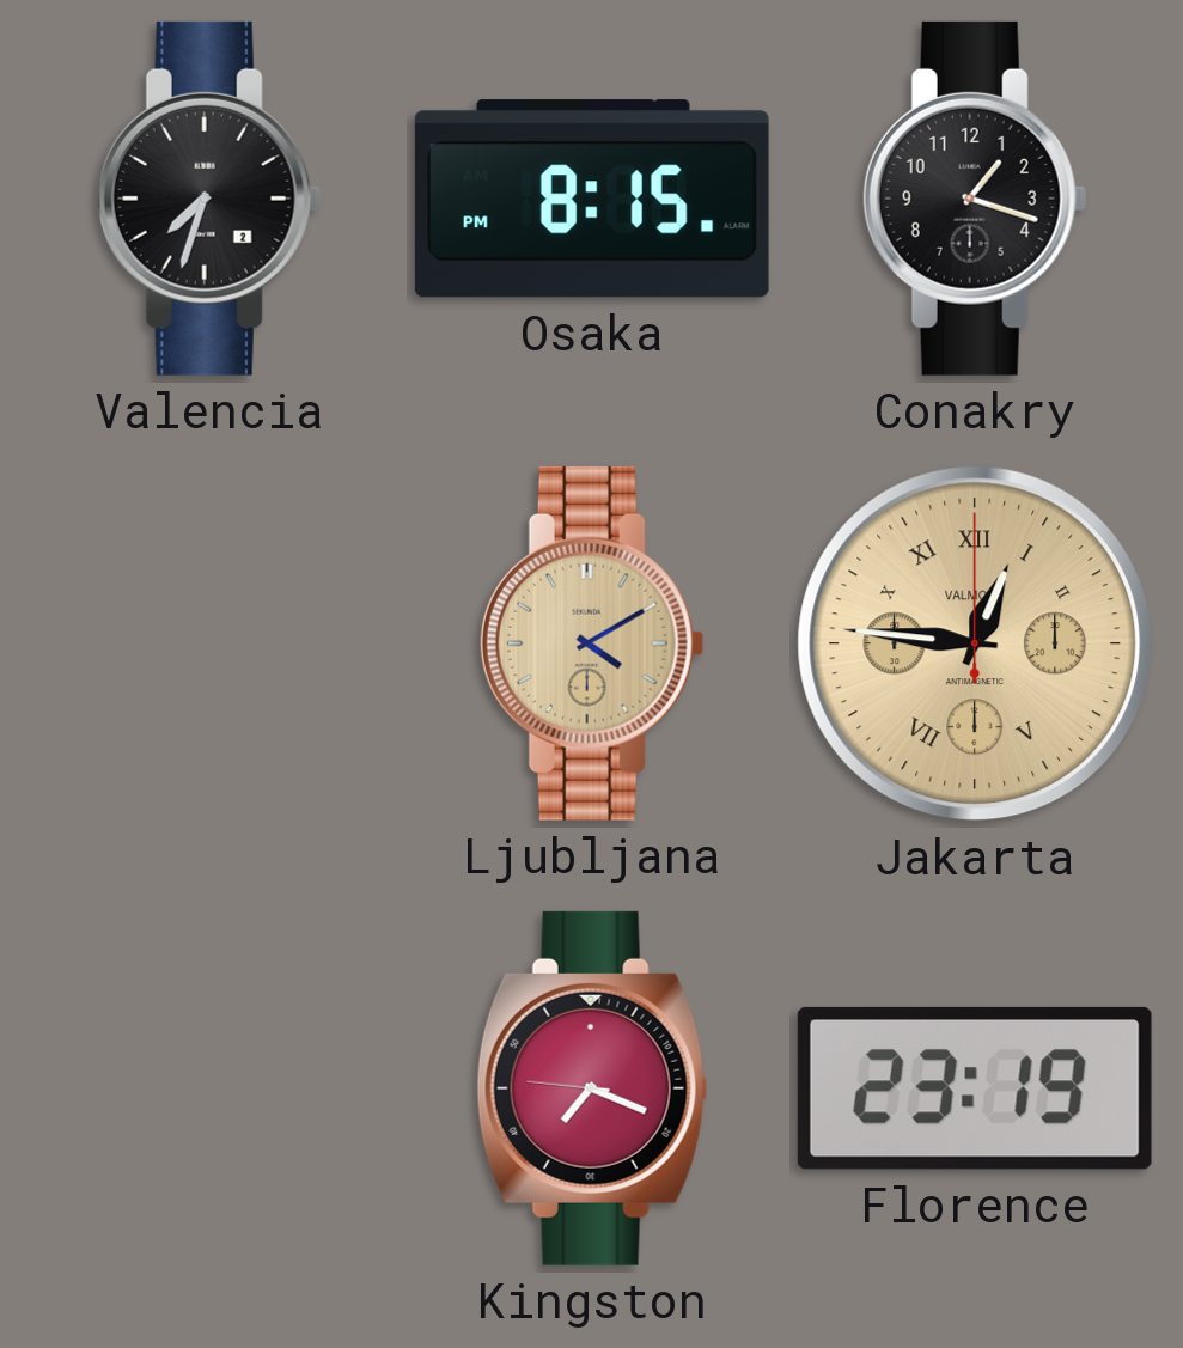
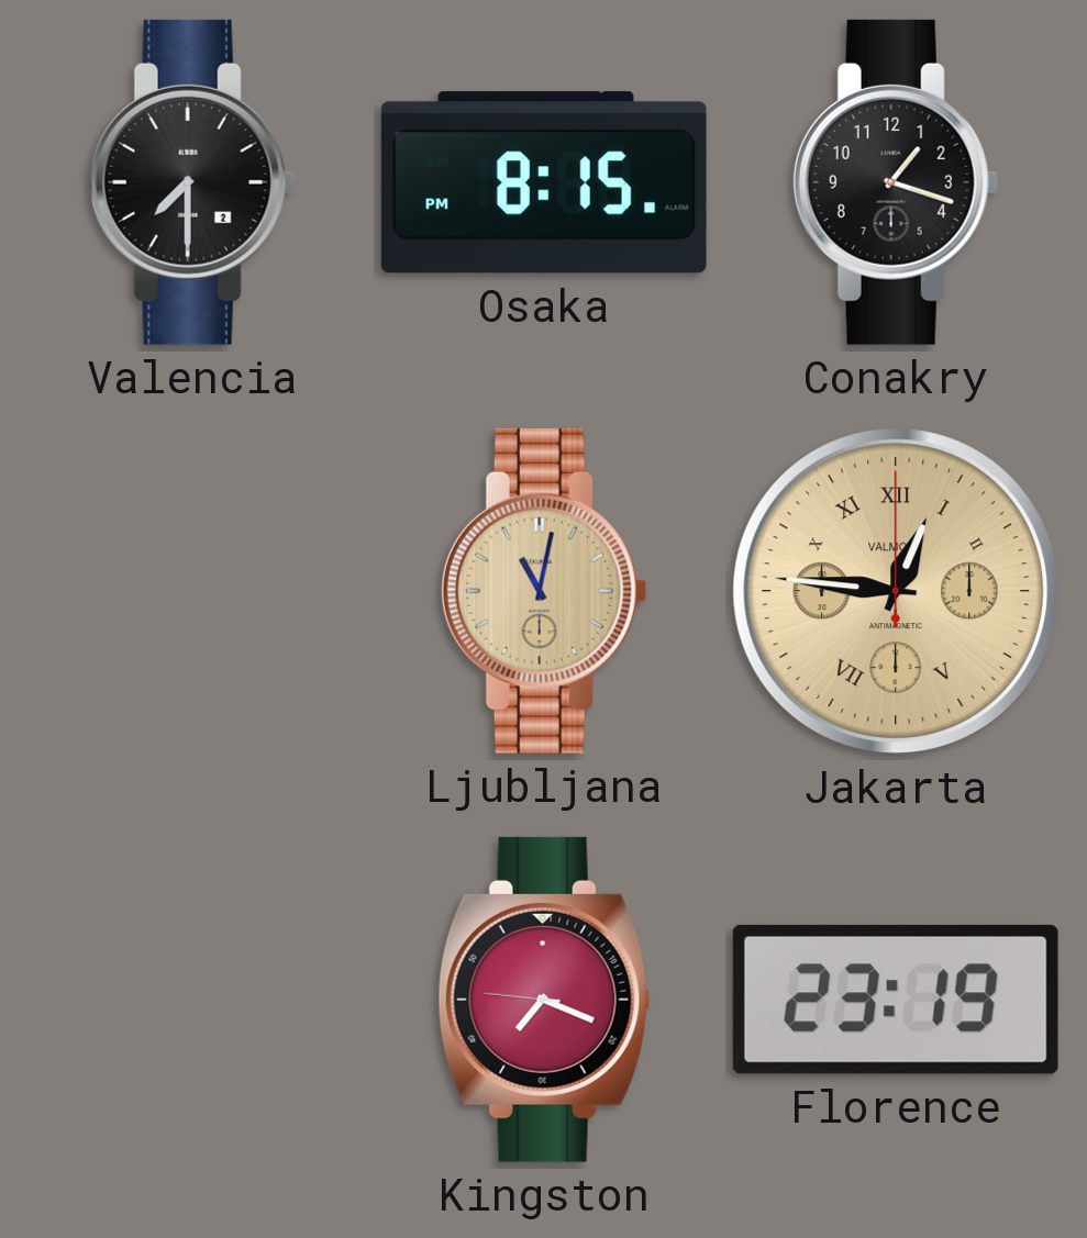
Valencia: 7:33 -> 7:30 (192, 182)
Ljubljana: 4:10 -> 11:02 (544, 591)
